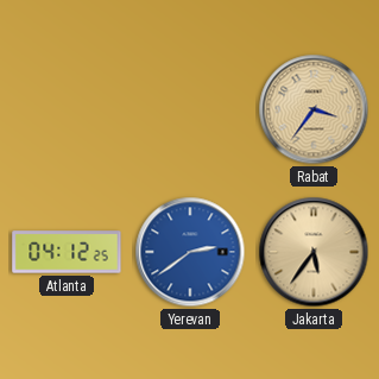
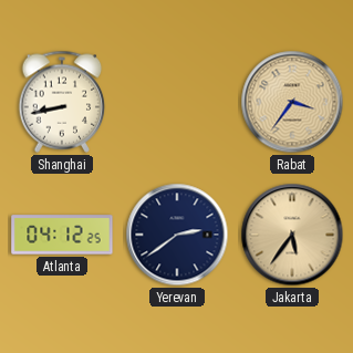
Shanghai: none -> 8:43 (62, 102)
Yerevan dial: blue -> navy (177, 235)
